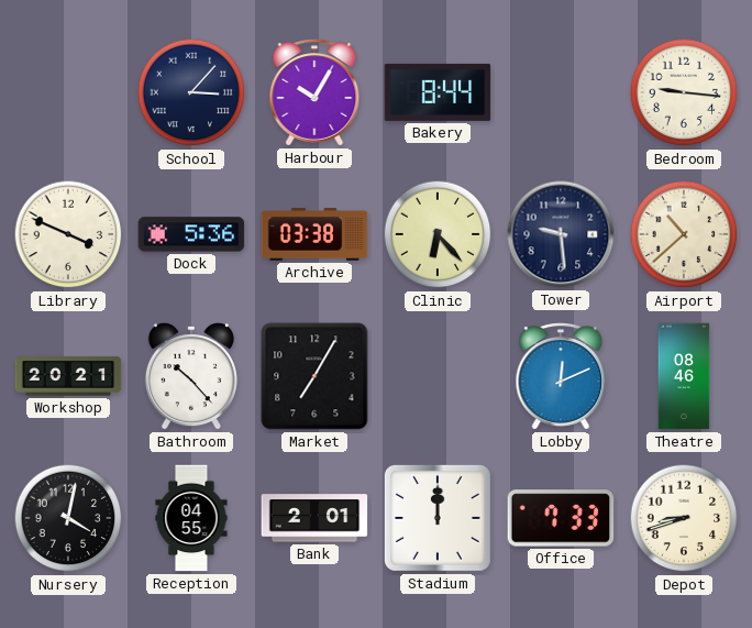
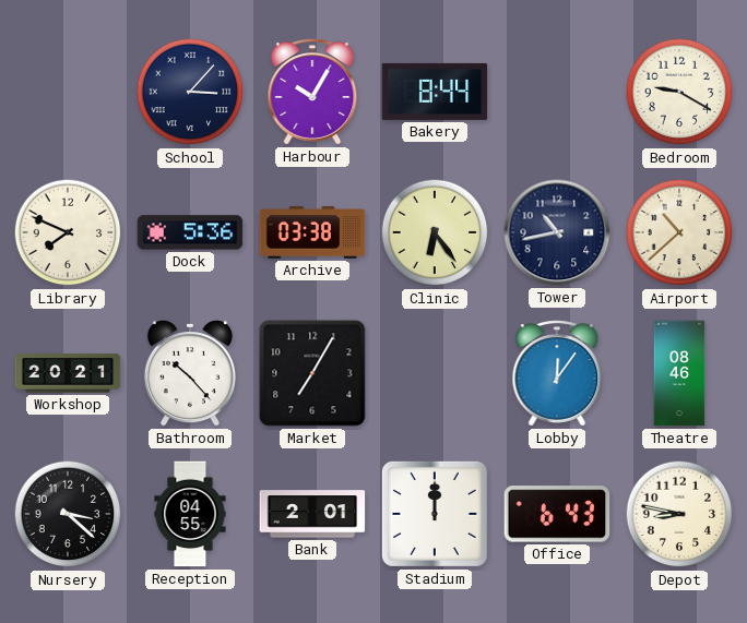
Bedroom: 9:16 -> 9:20 (679, 92)
Library: 3:49 -> 7:49 (68, 232)
Clinic: 6:23 -> 6:24 (435, 232)
Tower: 9:29 -> 10:43 (557, 232)
Lobby: 12:11 -> 12:06 (557, 373)
Nursery: 4:02 -> 3:22 (68, 514)
Office: 7:33 -> 6:43 (557, 514)
Depot: 8:42 -> 8:47 (679, 514)
